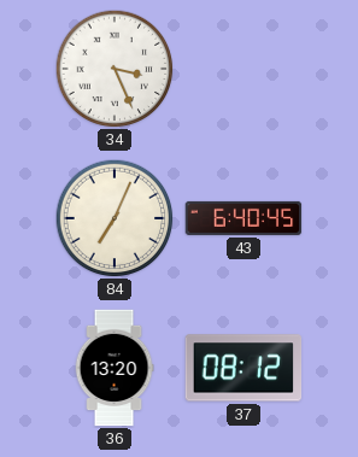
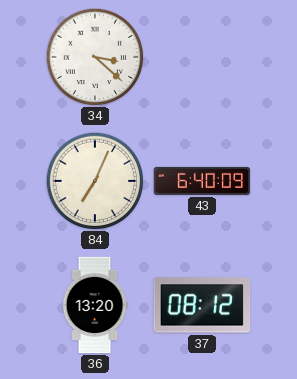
34: 3:26 -> 3:22 (95, 57)
43: 6:40:45 -> 6:40:09 (202, 181)
